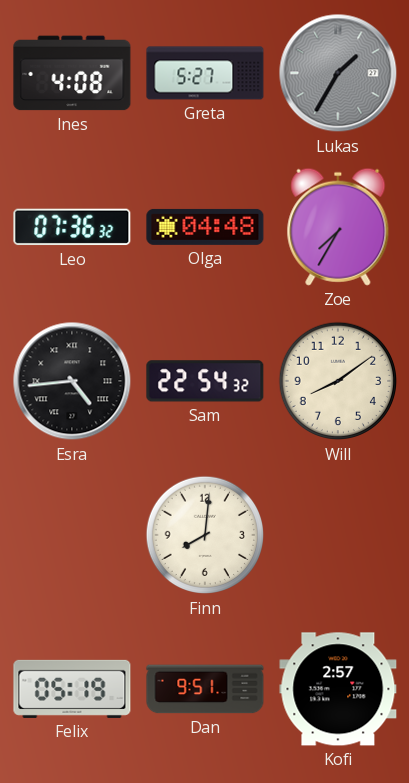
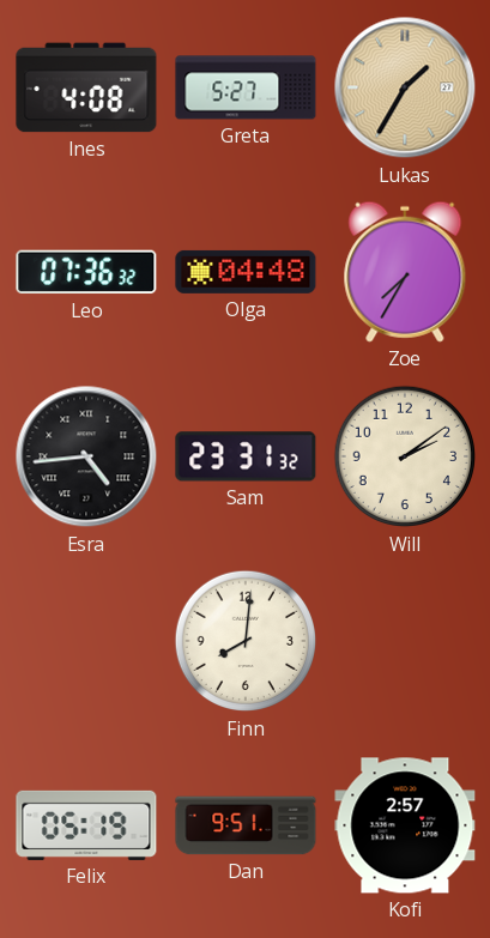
Lukas dial: grey -> champagne (405, 87)
Sam: 22:54 -> 23:31 (246, 456)
Will: 8:09 -> 2:09 (405, 456)
